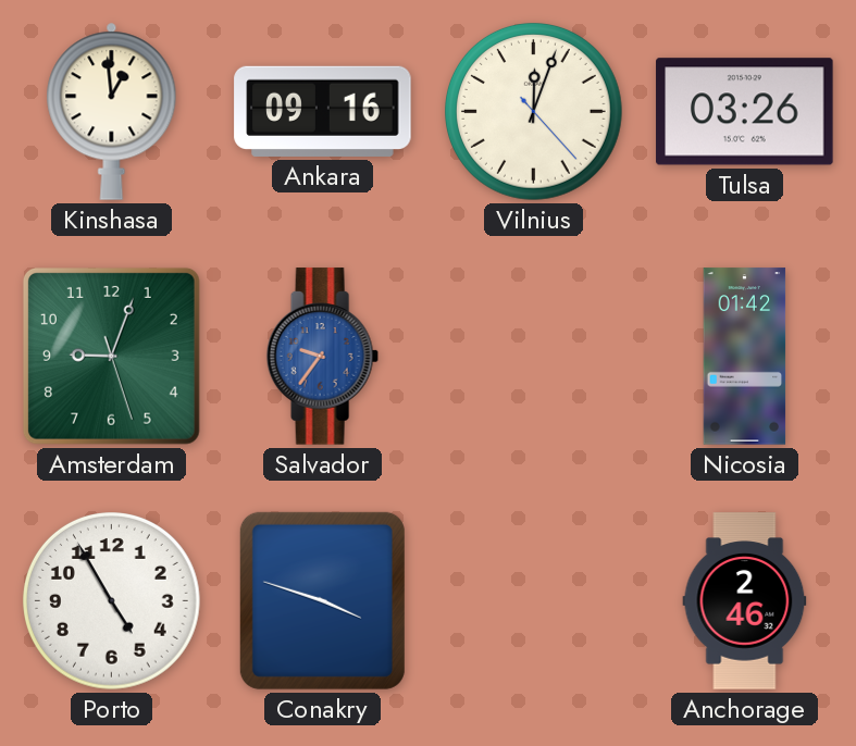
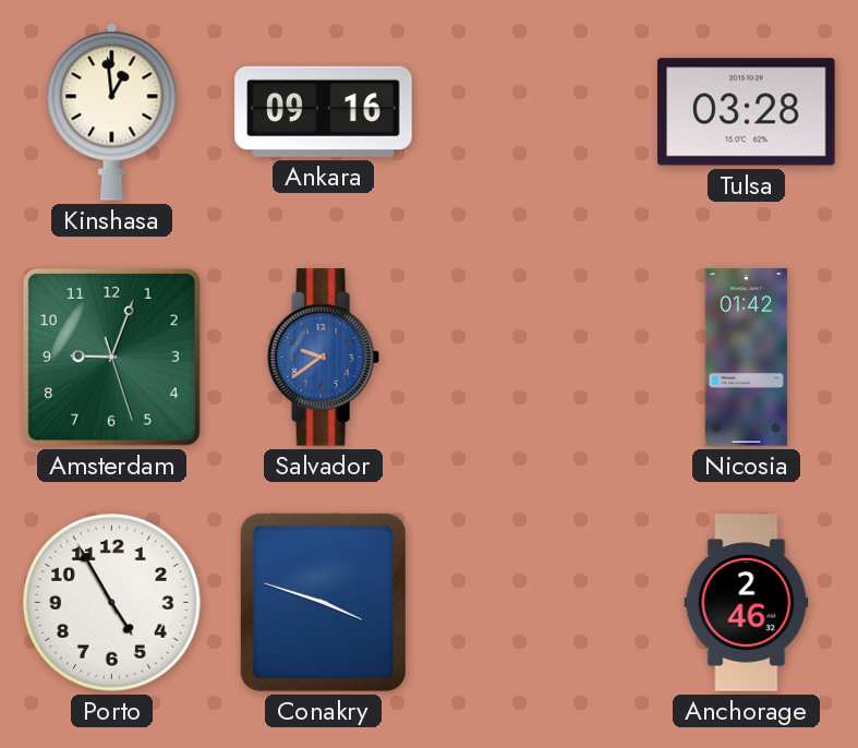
Vilnius: 12:03 -> none (534, 112)
Tulsa: 03:26 -> 03:28 (747, 112)
Salvador: 9:36 -> 9:39 (323, 358)
